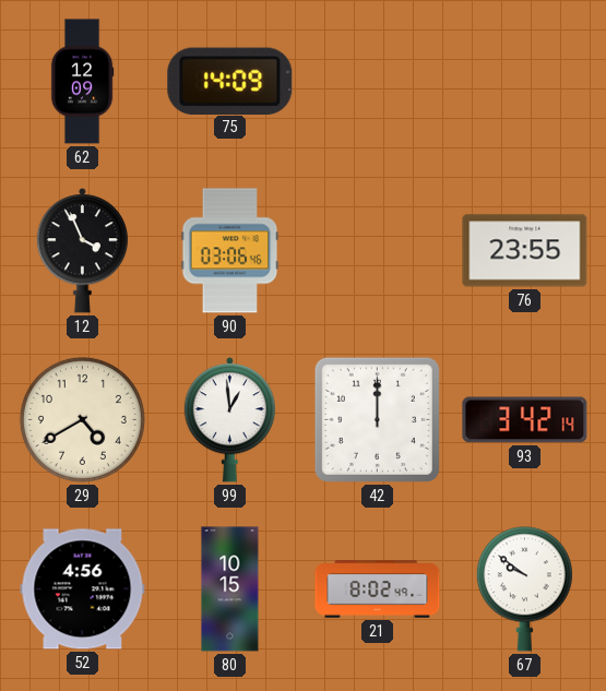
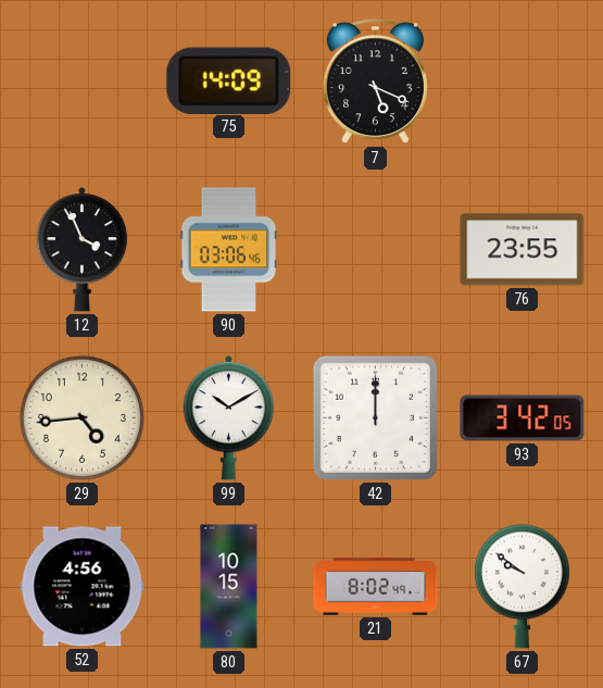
62: 12:09 -> none (82, 82)
7: none -> 5:19 (375, 82)
29: 4:40 -> 4:44 (81, 417)
99: 12:59 -> 10:10 (228, 418)
93: 3:42:14 -> 3:42:05 (523, 418)
